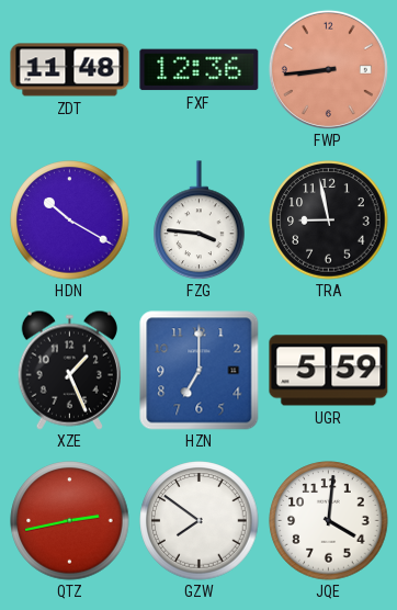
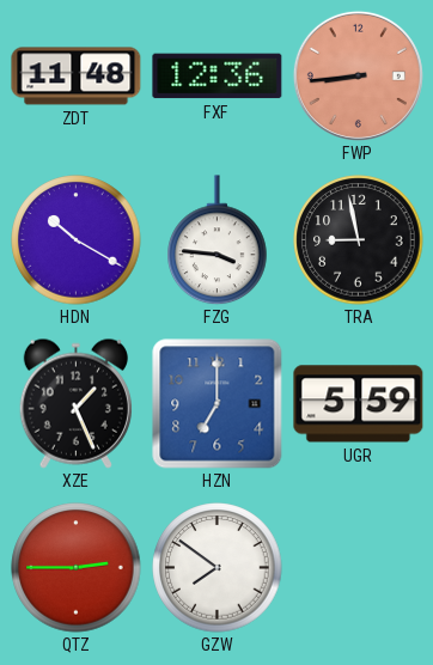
QTZ: 2:43 -> 2:45 (77, 568)
JQE: 4:01 -> none (329, 521)
